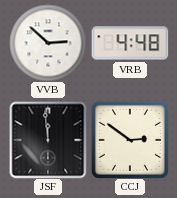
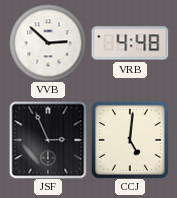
JSF: 11:59 -> 2:56 (48, 140)
CCJ: 2:51 -> 5:01 (130, 140)
